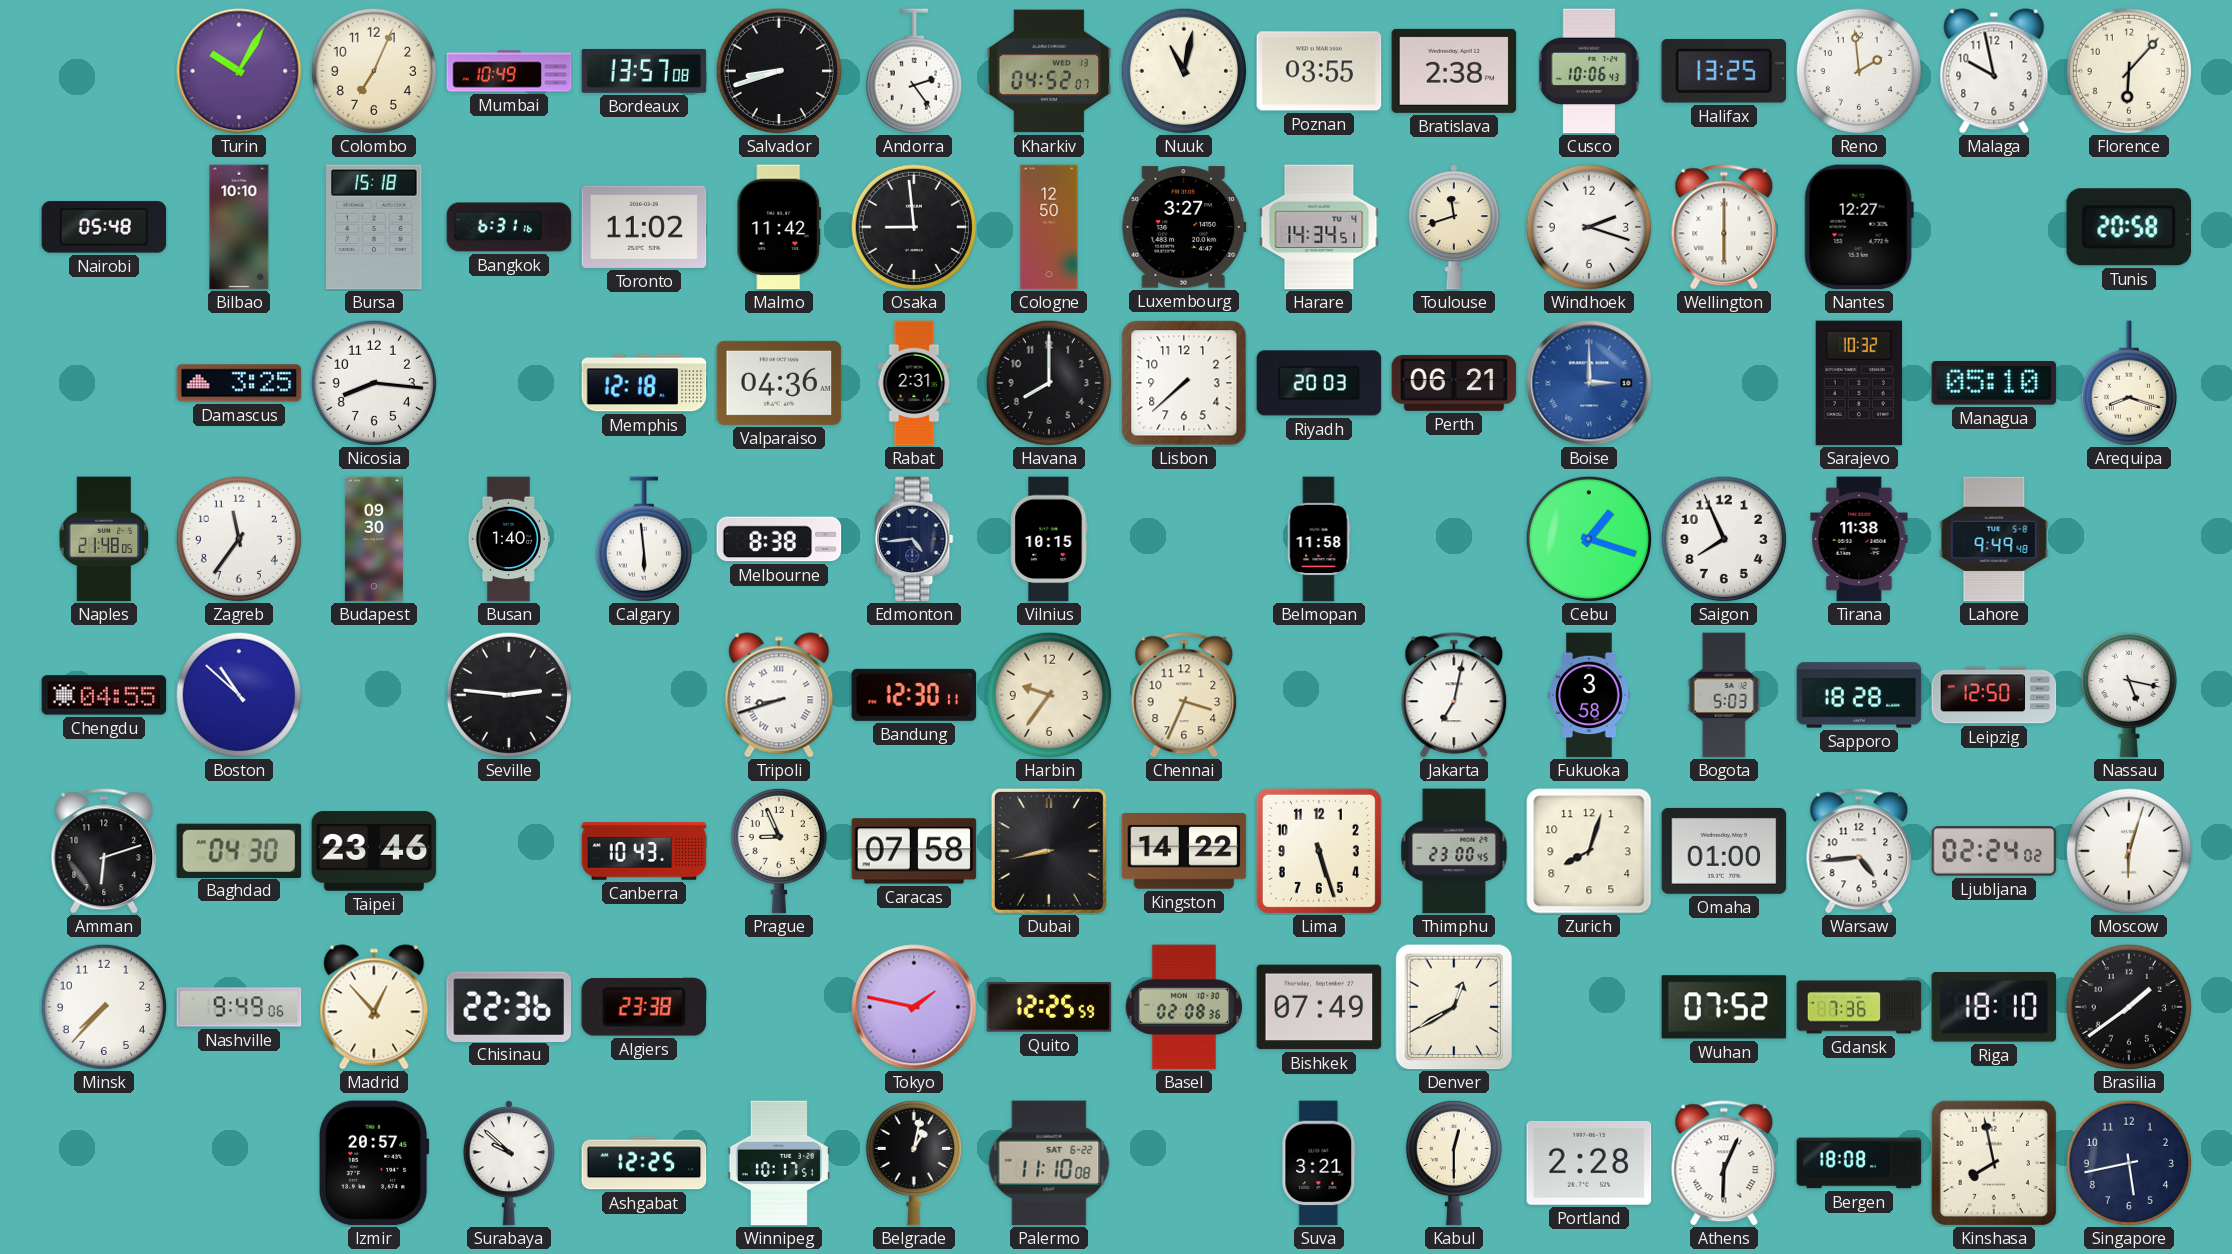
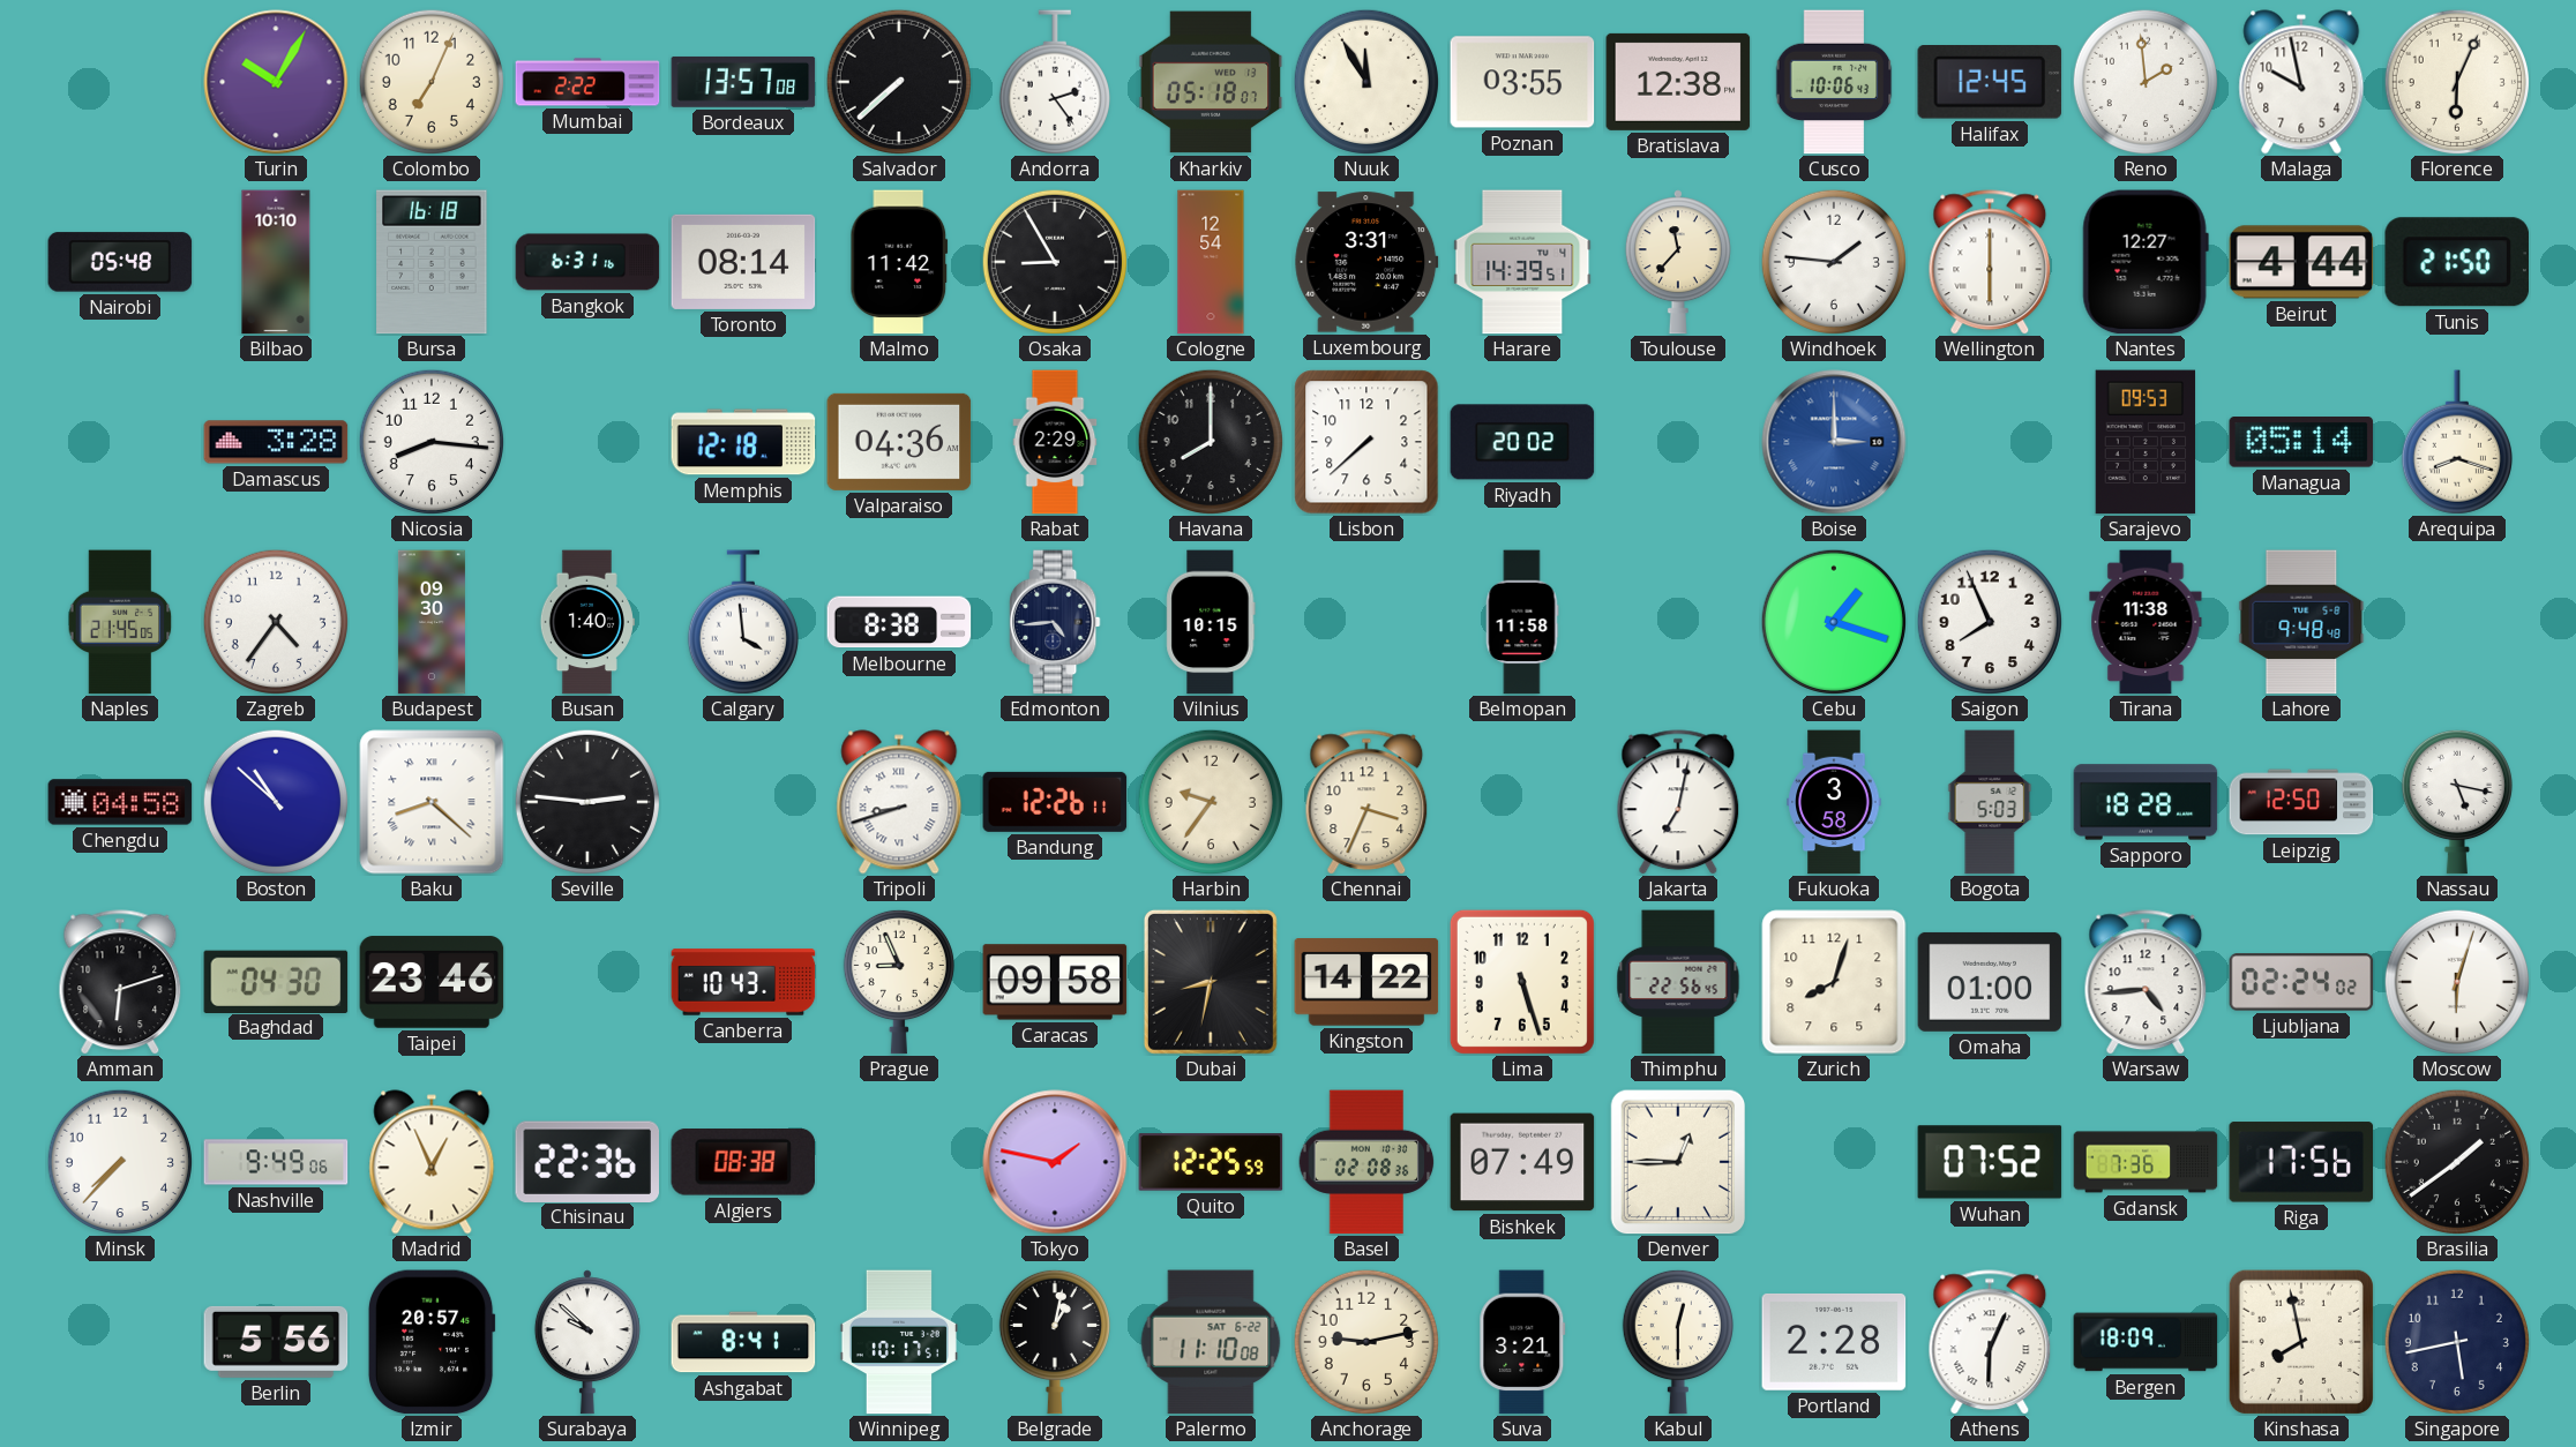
Mumbai: 10:49 -> 2:22 (587, 82)
Salvador: 8:42 -> 7:38 (898, 81)
Kharkiv: 04:52 -> 05:18 (1211, 82)
Nuuk: 11:02 -> 11:55 (1365, 81)
Bratislava: 2:38 -> 12:38 (1678, 82)
Halifax: 13:25 -> 12:45 (1990, 83)
Florence: 6:07 -> 6:04 (2456, 81)
Bursa: 15:18 -> 16:18 (432, 262)
Toronto: 11:02 -> 08:14 (743, 262)
Osaka: 8:59 -> 8:55 (1054, 261)
Cologne: 12:50 -> 12:54 (1211, 262)
Luxembourg: 3:27 -> 3:31 (1366, 262)
Harare: 14:34 -> 14:39 (1522, 262)
Toulouse: 11:42 -> 11:37 (1678, 262)
Windhoek: 2:18 -> 1:46 (1833, 261)
Beirut: none -> 4:44 (2301, 262)
Tunis: 20:58 -> 21:50 (2456, 262)
Damascus: 3:25 -> 3:28 (276, 442)
Rabat: 2:31 -> 2:29 (1055, 442)
Riyadh: 20:03 -> 20:02 (1522, 442)
Perth: 06:21 -> none (1454, 383)
Sarajevo: 10:32 -> 09:53 (2146, 442)
Managua: 05:10 -> 05:14 (2301, 442)
Naples: 21:48 -> 21:45 (120, 622)
Zagreb: 11:36 -> 4:36 (275, 621)
Calgary: 5:59 -> 3:59 (743, 622)
Lahore: 9:49 -> 9:48 (2301, 622)
Chengdu: 04:55 -> 04:58 (120, 802)
Baku: none -> 8:22 (432, 802)
Bandung: 12:30 -> 12:26 (1055, 802)
Caracas: 07:58 -> 09:58 (1055, 982)
Dubai: 8:43 -> 8:32 (1211, 982)
Thimphu: 23:00 -> 22:56 (1678, 982)
Madrid: 12:53 -> 12:56 (432, 1162)
Algiers: 23:38 -> 08:38 (743, 1163)
Denver: 12:40 -> 12:45 (1678, 1162)
Riga: 18:10 -> 17:56 (2301, 1162)
Berlin: none -> 5:56 (276, 1342)
Ashgabat: 12:25 -> 8:41 (743, 1342)
Anchorage: none -> 9:13 (1365, 1341)
Bergen: 18:08 -> 18:09 (2146, 1342)
